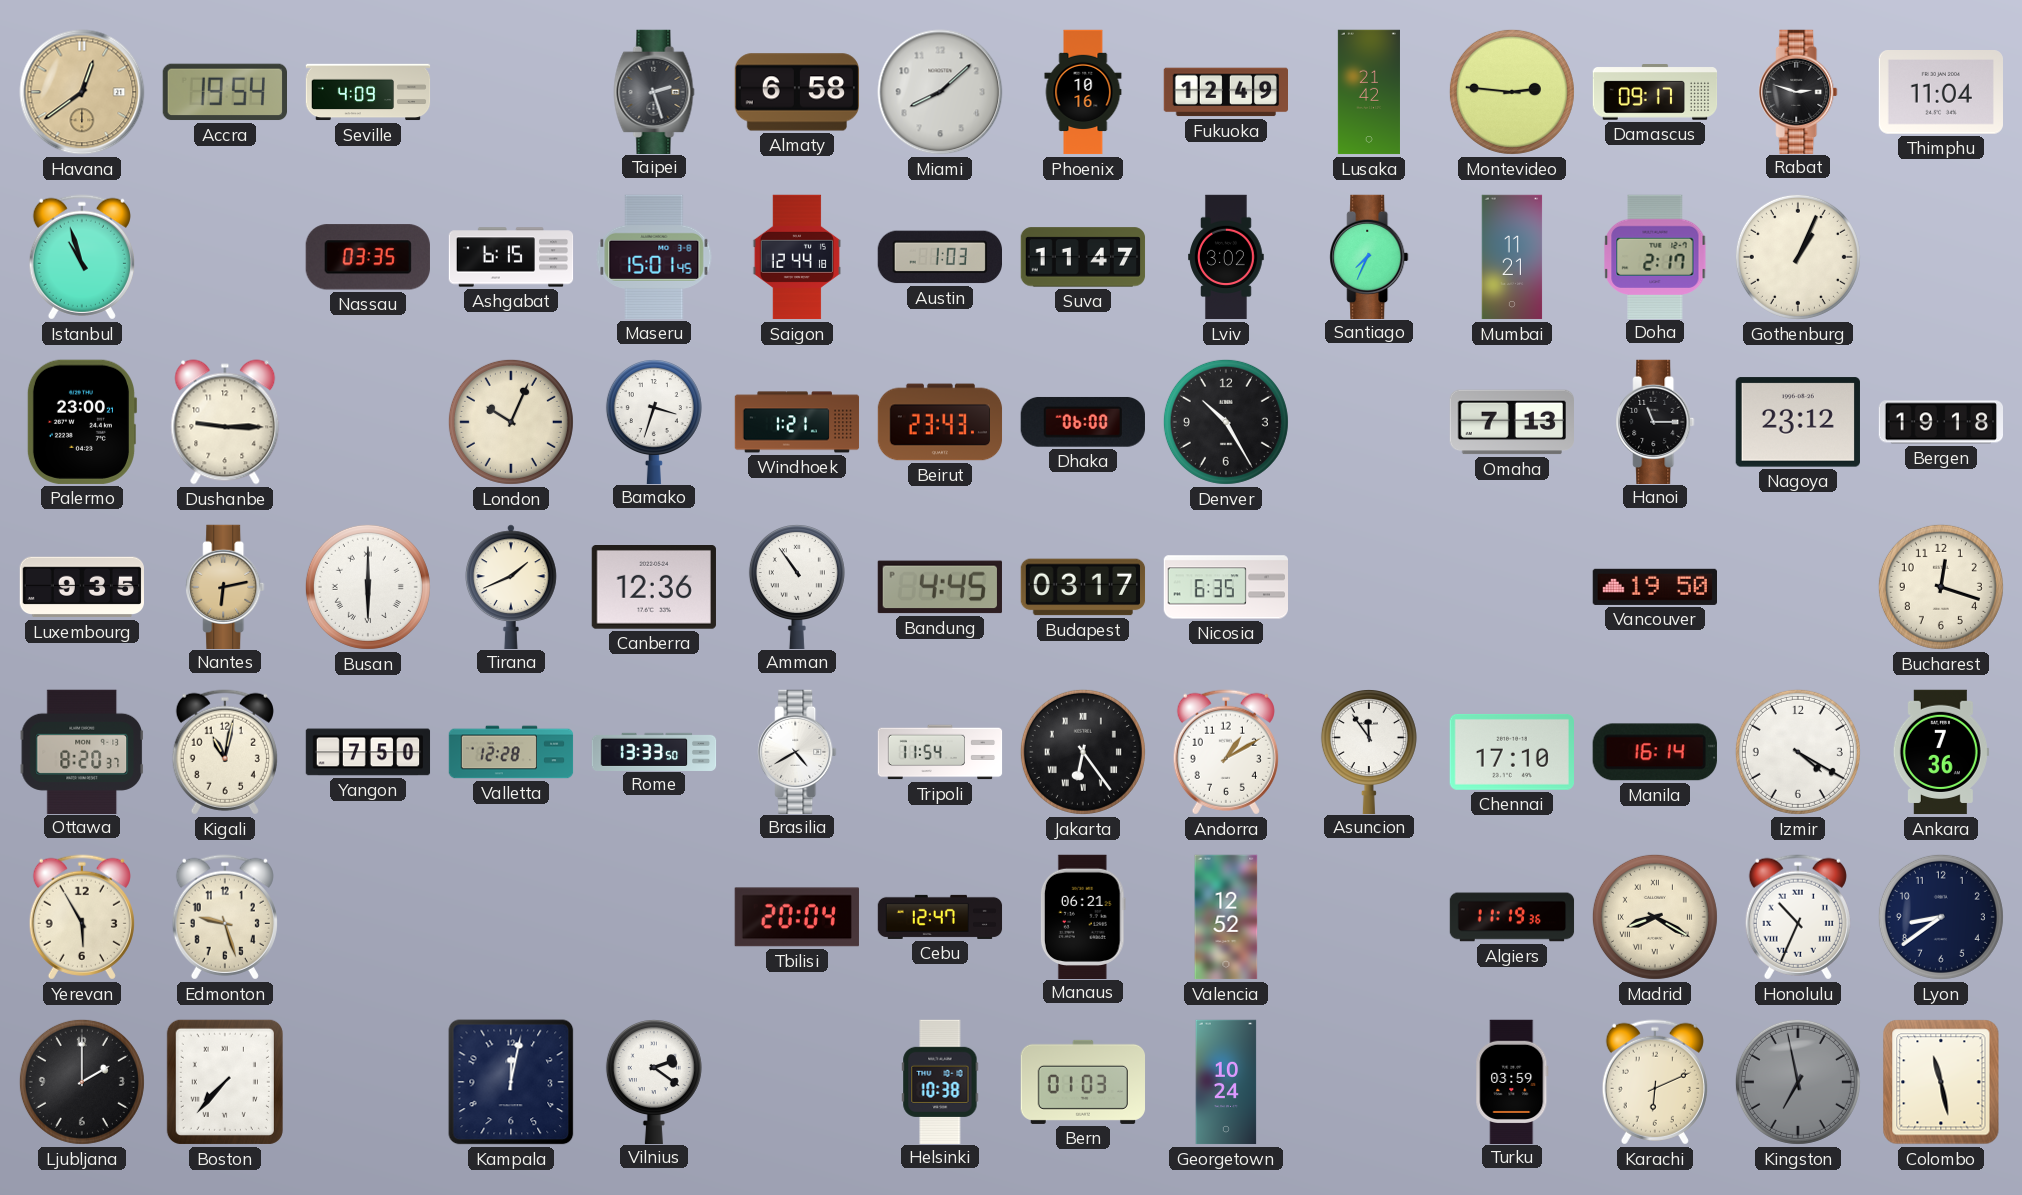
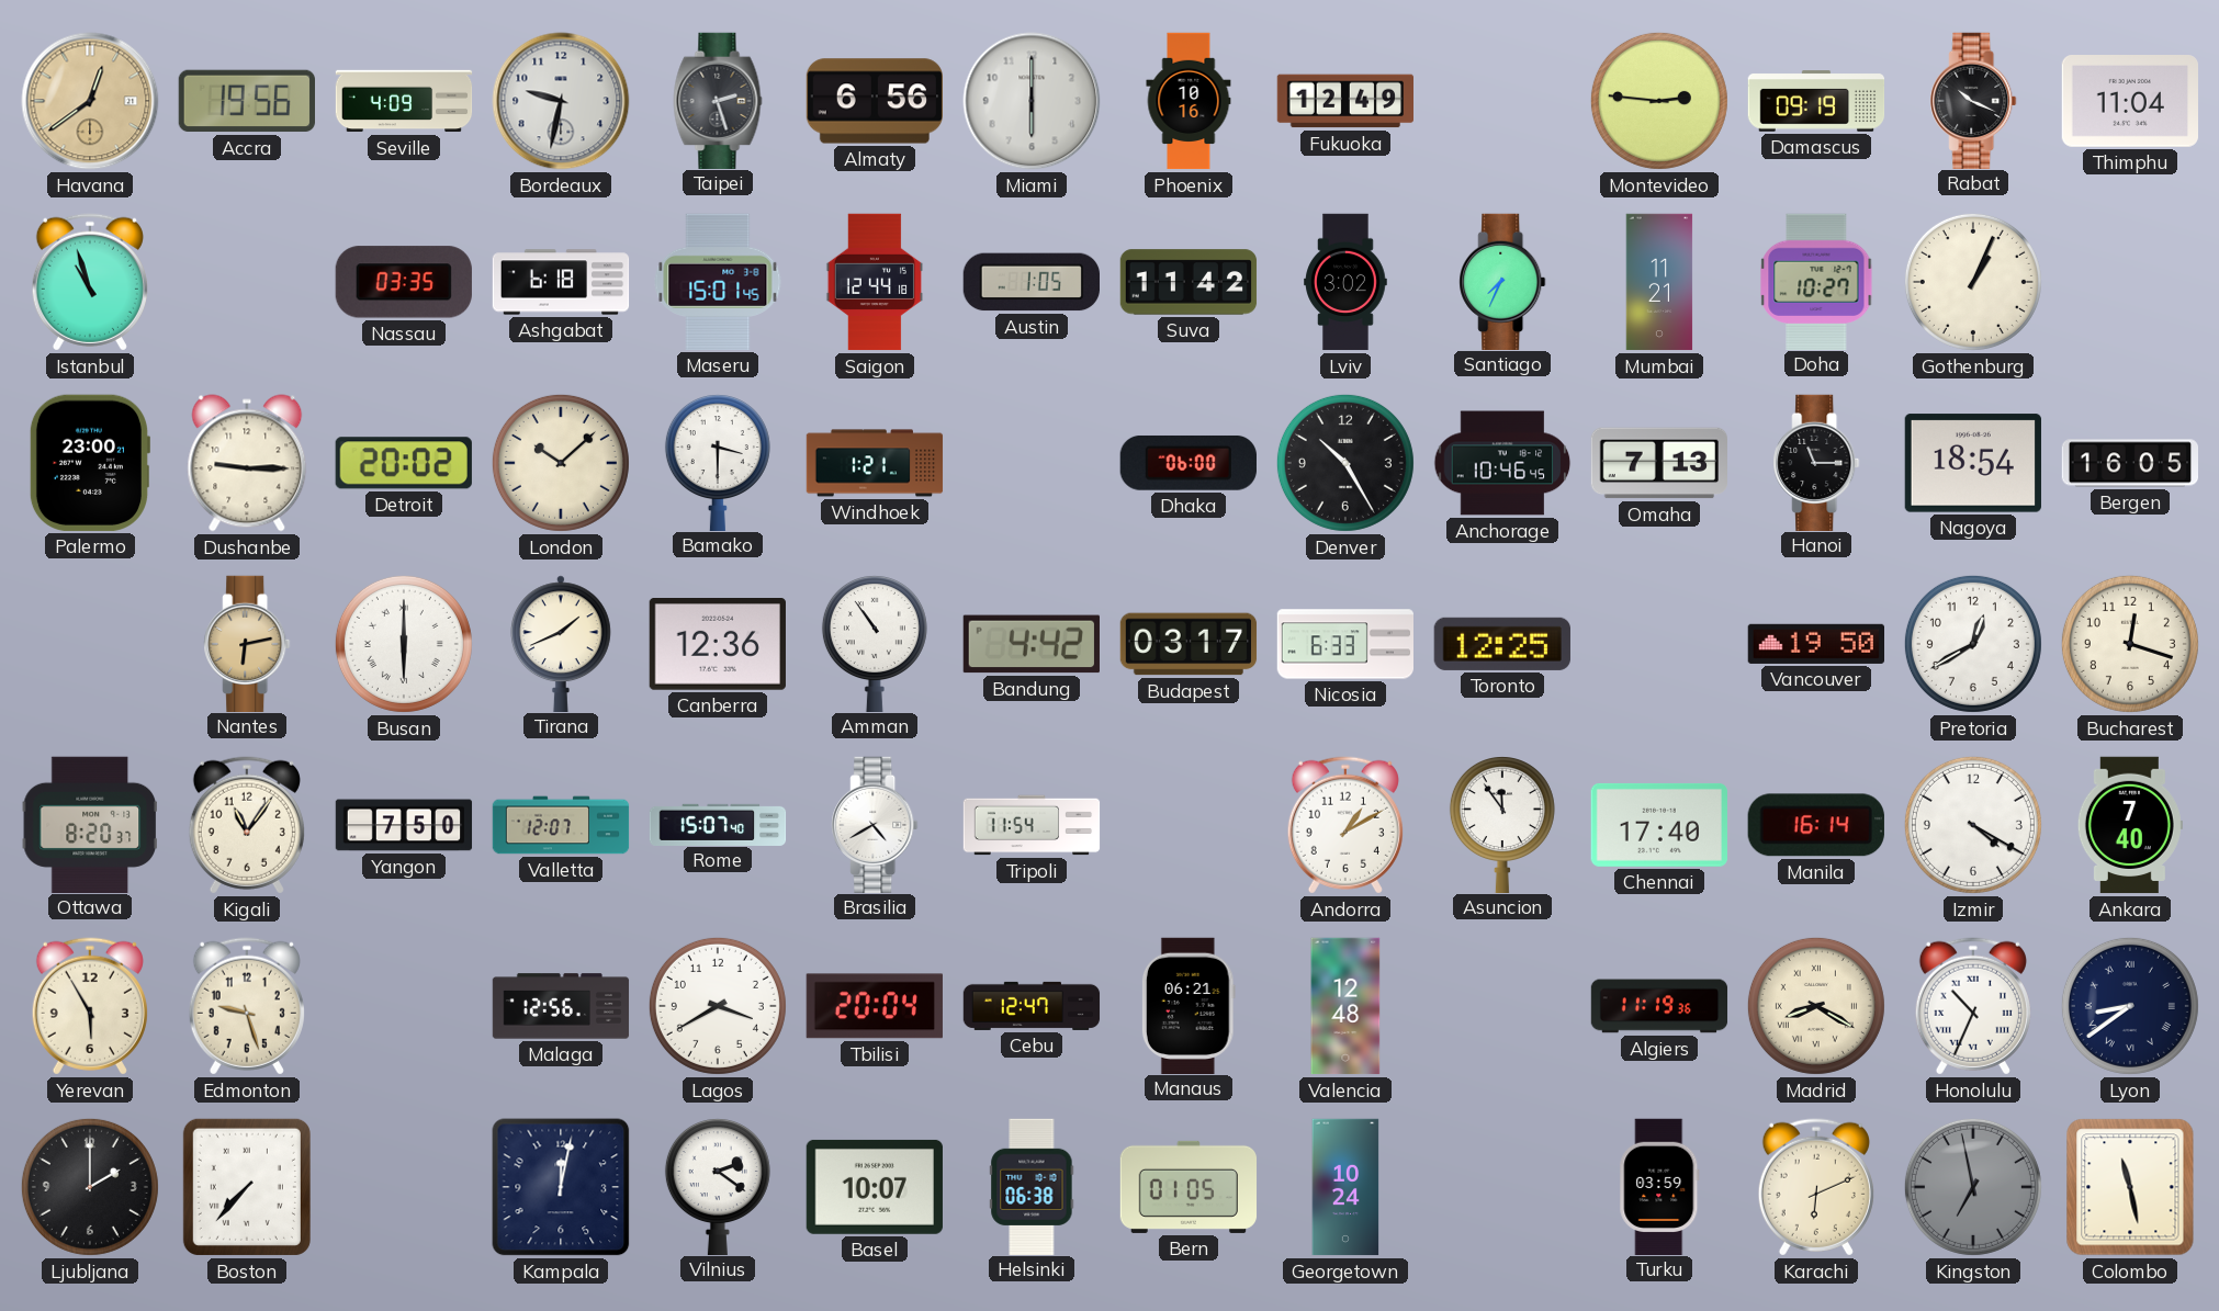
Accra: 19:54 -> 19:56 (246, 101)
Bordeaux: none -> 9:32 (561, 101)
Almaty: 6:58 -> 6:56 (875, 101)
Miami: 8:08 -> 6:00 (1032, 101)
Lusaka: 21:42 -> none (1369, 92)
Damascus: 09:17 -> 09:19 (1816, 101)
Rabat: 2:48 -> 10:19 (1973, 100)
Ashgabat: 6:15 -> 6:18 (561, 282)
Austin: 1:03 -> 1:05 (1030, 282)
Suva: 11:47 -> 11:42 (1189, 282)
Doha: 2:17 -> 10:27 (1816, 281)
Detroit: none -> 20:02 (404, 463)
London: 10:04 -> 10:08 (561, 463)
Bamako: 3:33 -> 3:30 (718, 463)
Beirut: 23:43 -> none (940, 422)
Anchorage: none -> 10:46 (1502, 463)
Nagoya: 23:12 -> 18:54 (1973, 463)
Bergen: 19:18 -> 16:05 (2129, 463)
Luxembourg: 9:35 -> none (81, 587)
Bandung: 4:45 -> 4:42 (1032, 644)
Nicosia: 6:35 -> 6:33 (1344, 644)
Toronto: none -> 12:25 (1502, 644)
Pretoria: none -> 12:40 (1973, 644)
Kigali: 11:02 -> 11:06 (247, 825)
Valletta: 12:28 -> 12:07 (561, 825)
Rome: 13:33 -> 15:07 (718, 824)
Jakarta: 6:24 -> none (1083, 752)
Chennai: 17:10 -> 17:40 (1658, 825)
Ankara: 7:36 -> 7:40 (2130, 825)
Malaga: none -> 12:56 (561, 1006)
Lagos: none -> 3:40 (718, 1006)
Valencia: 12:52 -> 12:48 (1345, 1006)
Lyon numerals: Arabic -> Roman (2130, 1006)
Basel: none -> 10:07 (875, 1187)
Helsinki: 10:38 -> 06:38 (1032, 1186)
Bern: 01:03 -> 01:05 (1189, 1187)
